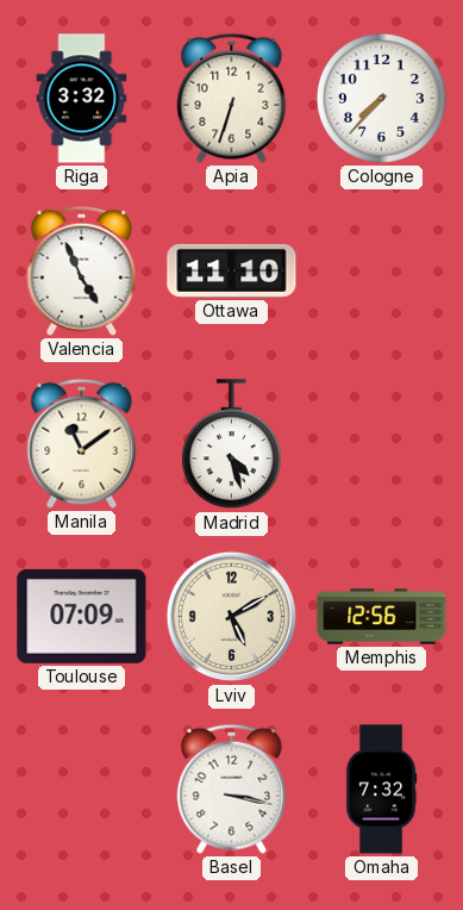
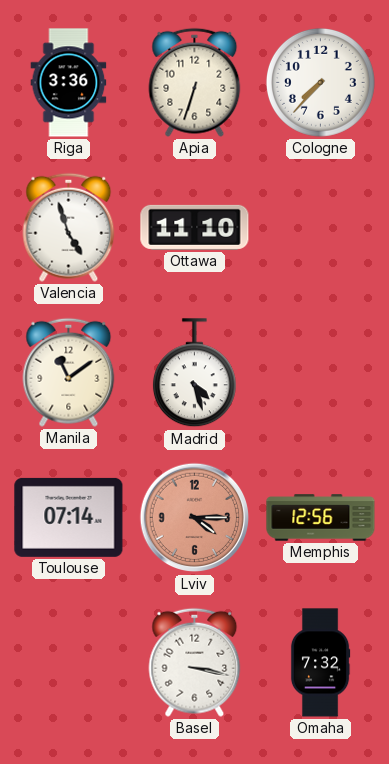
Riga: 3:32 -> 3:36 (69, 83)
Valencia: 4:56 -> 4:57 (69, 227)
Toulouse: 07:09 -> 07:14 (69, 517)
Lviv: 5:10 -> 4:15 (195, 518)
Lviv dial: cream -> salmon (195, 518)
